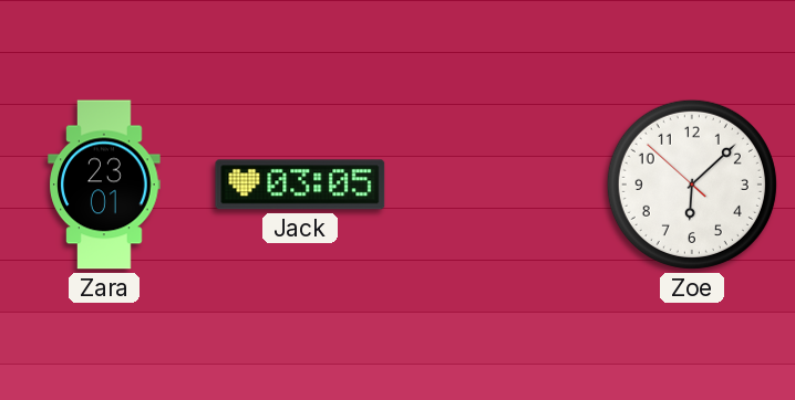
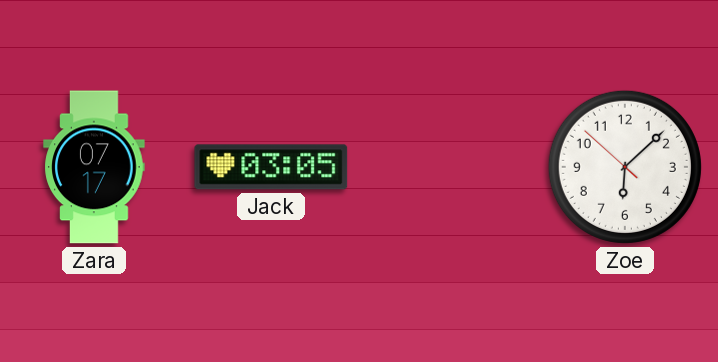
Zara: 23:01 -> 07:17 (94, 167)
